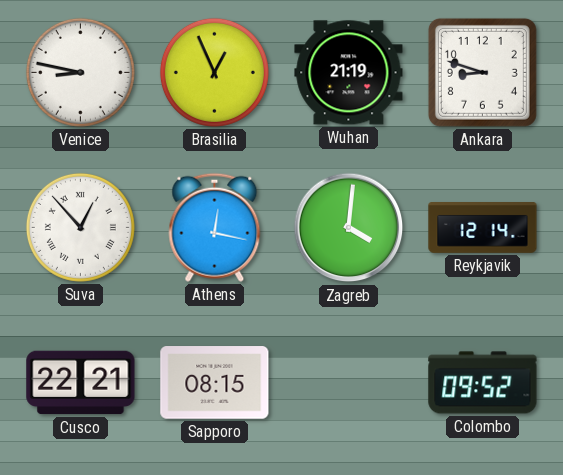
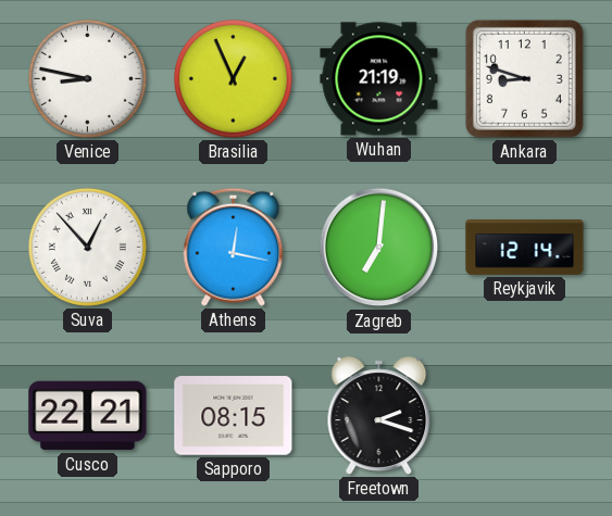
Zagreb: 4:01 -> 7:01 (379, 248)
Freetown: none -> 2:18 (379, 416)
Colombo: 09:52 -> none (483, 383)
